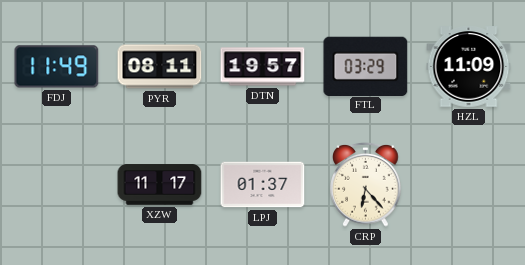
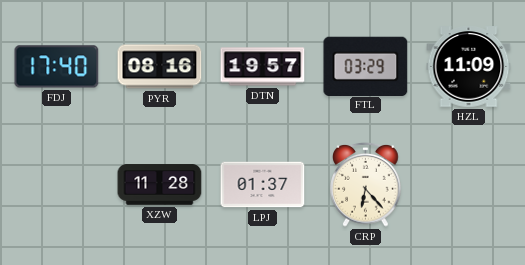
FDJ: 11:49 -> 17:40 (57, 67)
PYR: 08:11 -> 08:16 (160, 67)
XZW: 11:17 -> 11:28 (160, 185)
